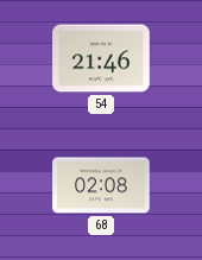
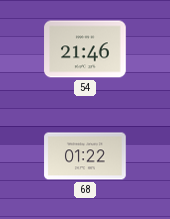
68: 02:08 -> 01:22 (85, 156)
